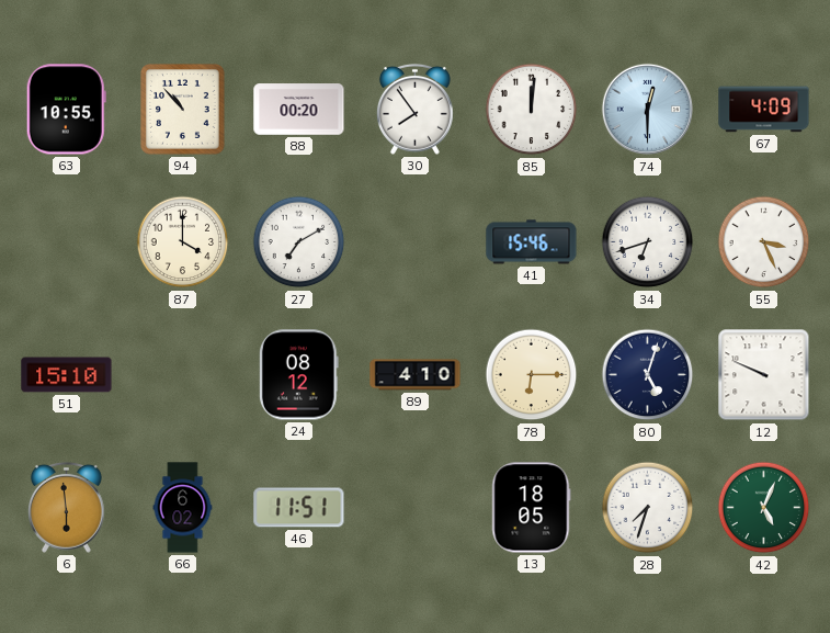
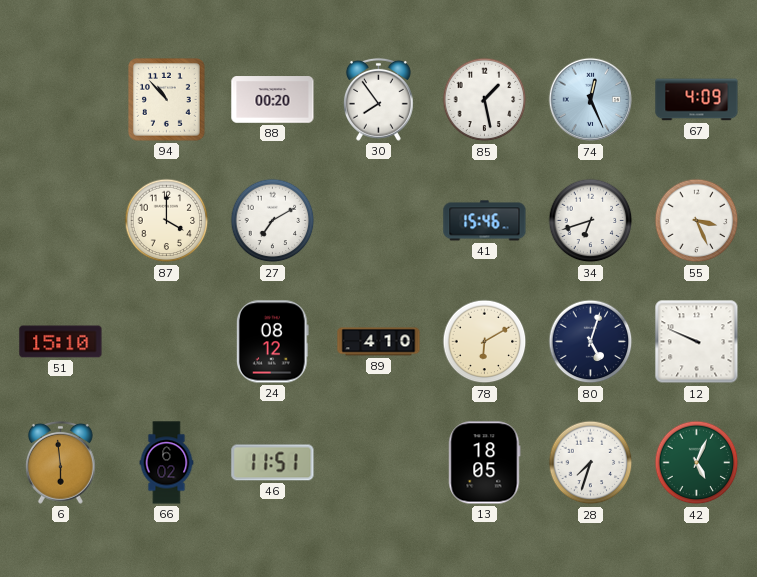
63: 10:55 -> none (66, 110)
85: 12:01 -> 1:28 (485, 100)
74: 12:30 -> 12:26 (591, 100)
78: 6:15 -> 6:10 (485, 342)
